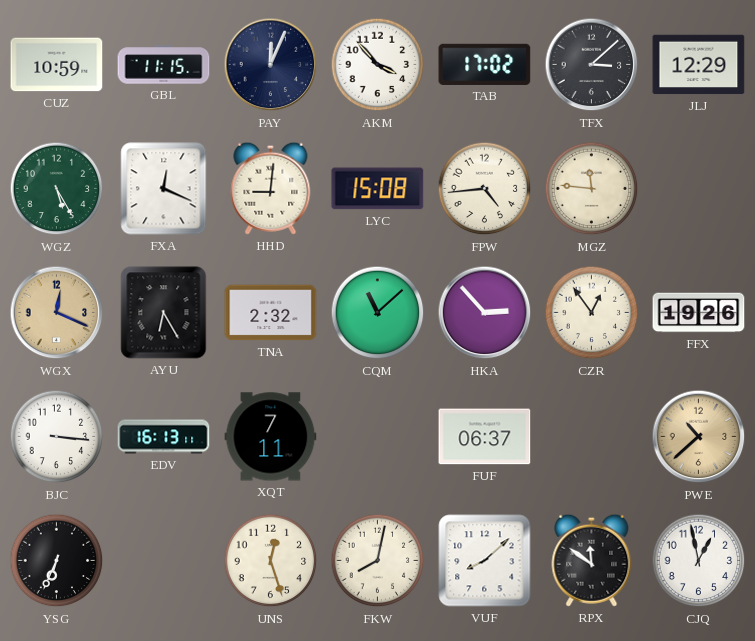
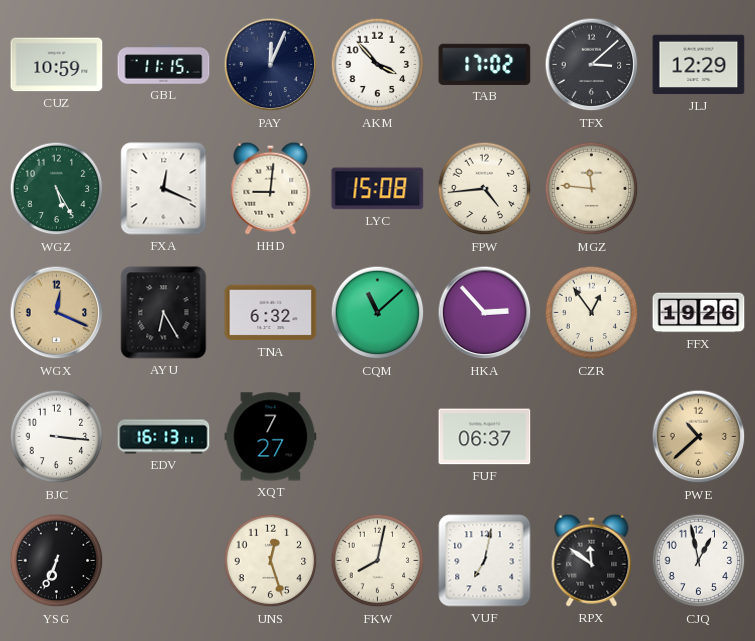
TNA: 2:32 -> 6:32 (271, 313)
XQT: 7:11 -> 7:27 (271, 437)
VUF: 8:08 -> 7:02 (485, 561)
